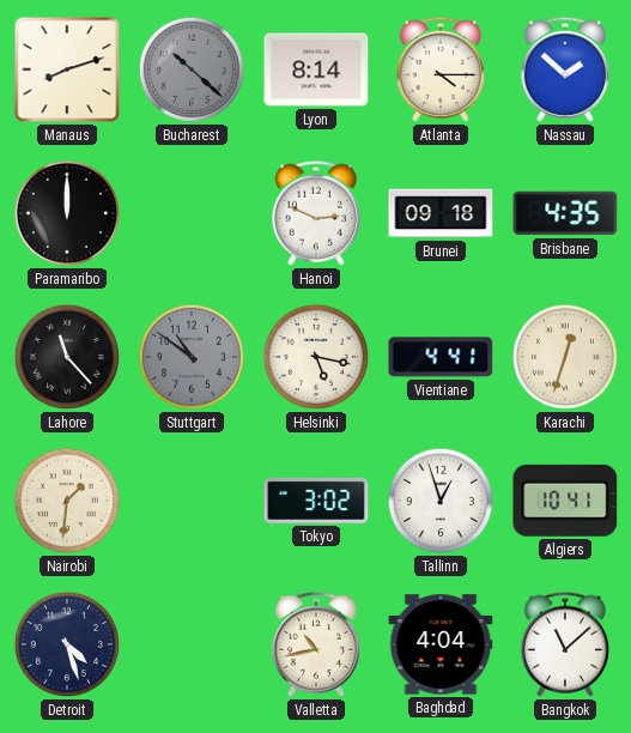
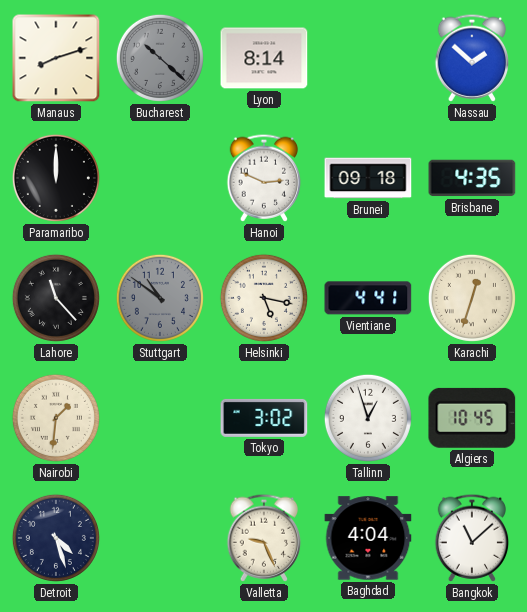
Atlanta: 4:15 -> none (441, 69)
Algiers: 10:41 -> 10:45 (472, 418)
Valletta: 10:43 -> 9:26 (264, 538)
